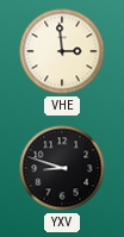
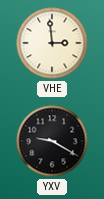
YXV: 8:48 -> 9:20 (52, 141)
